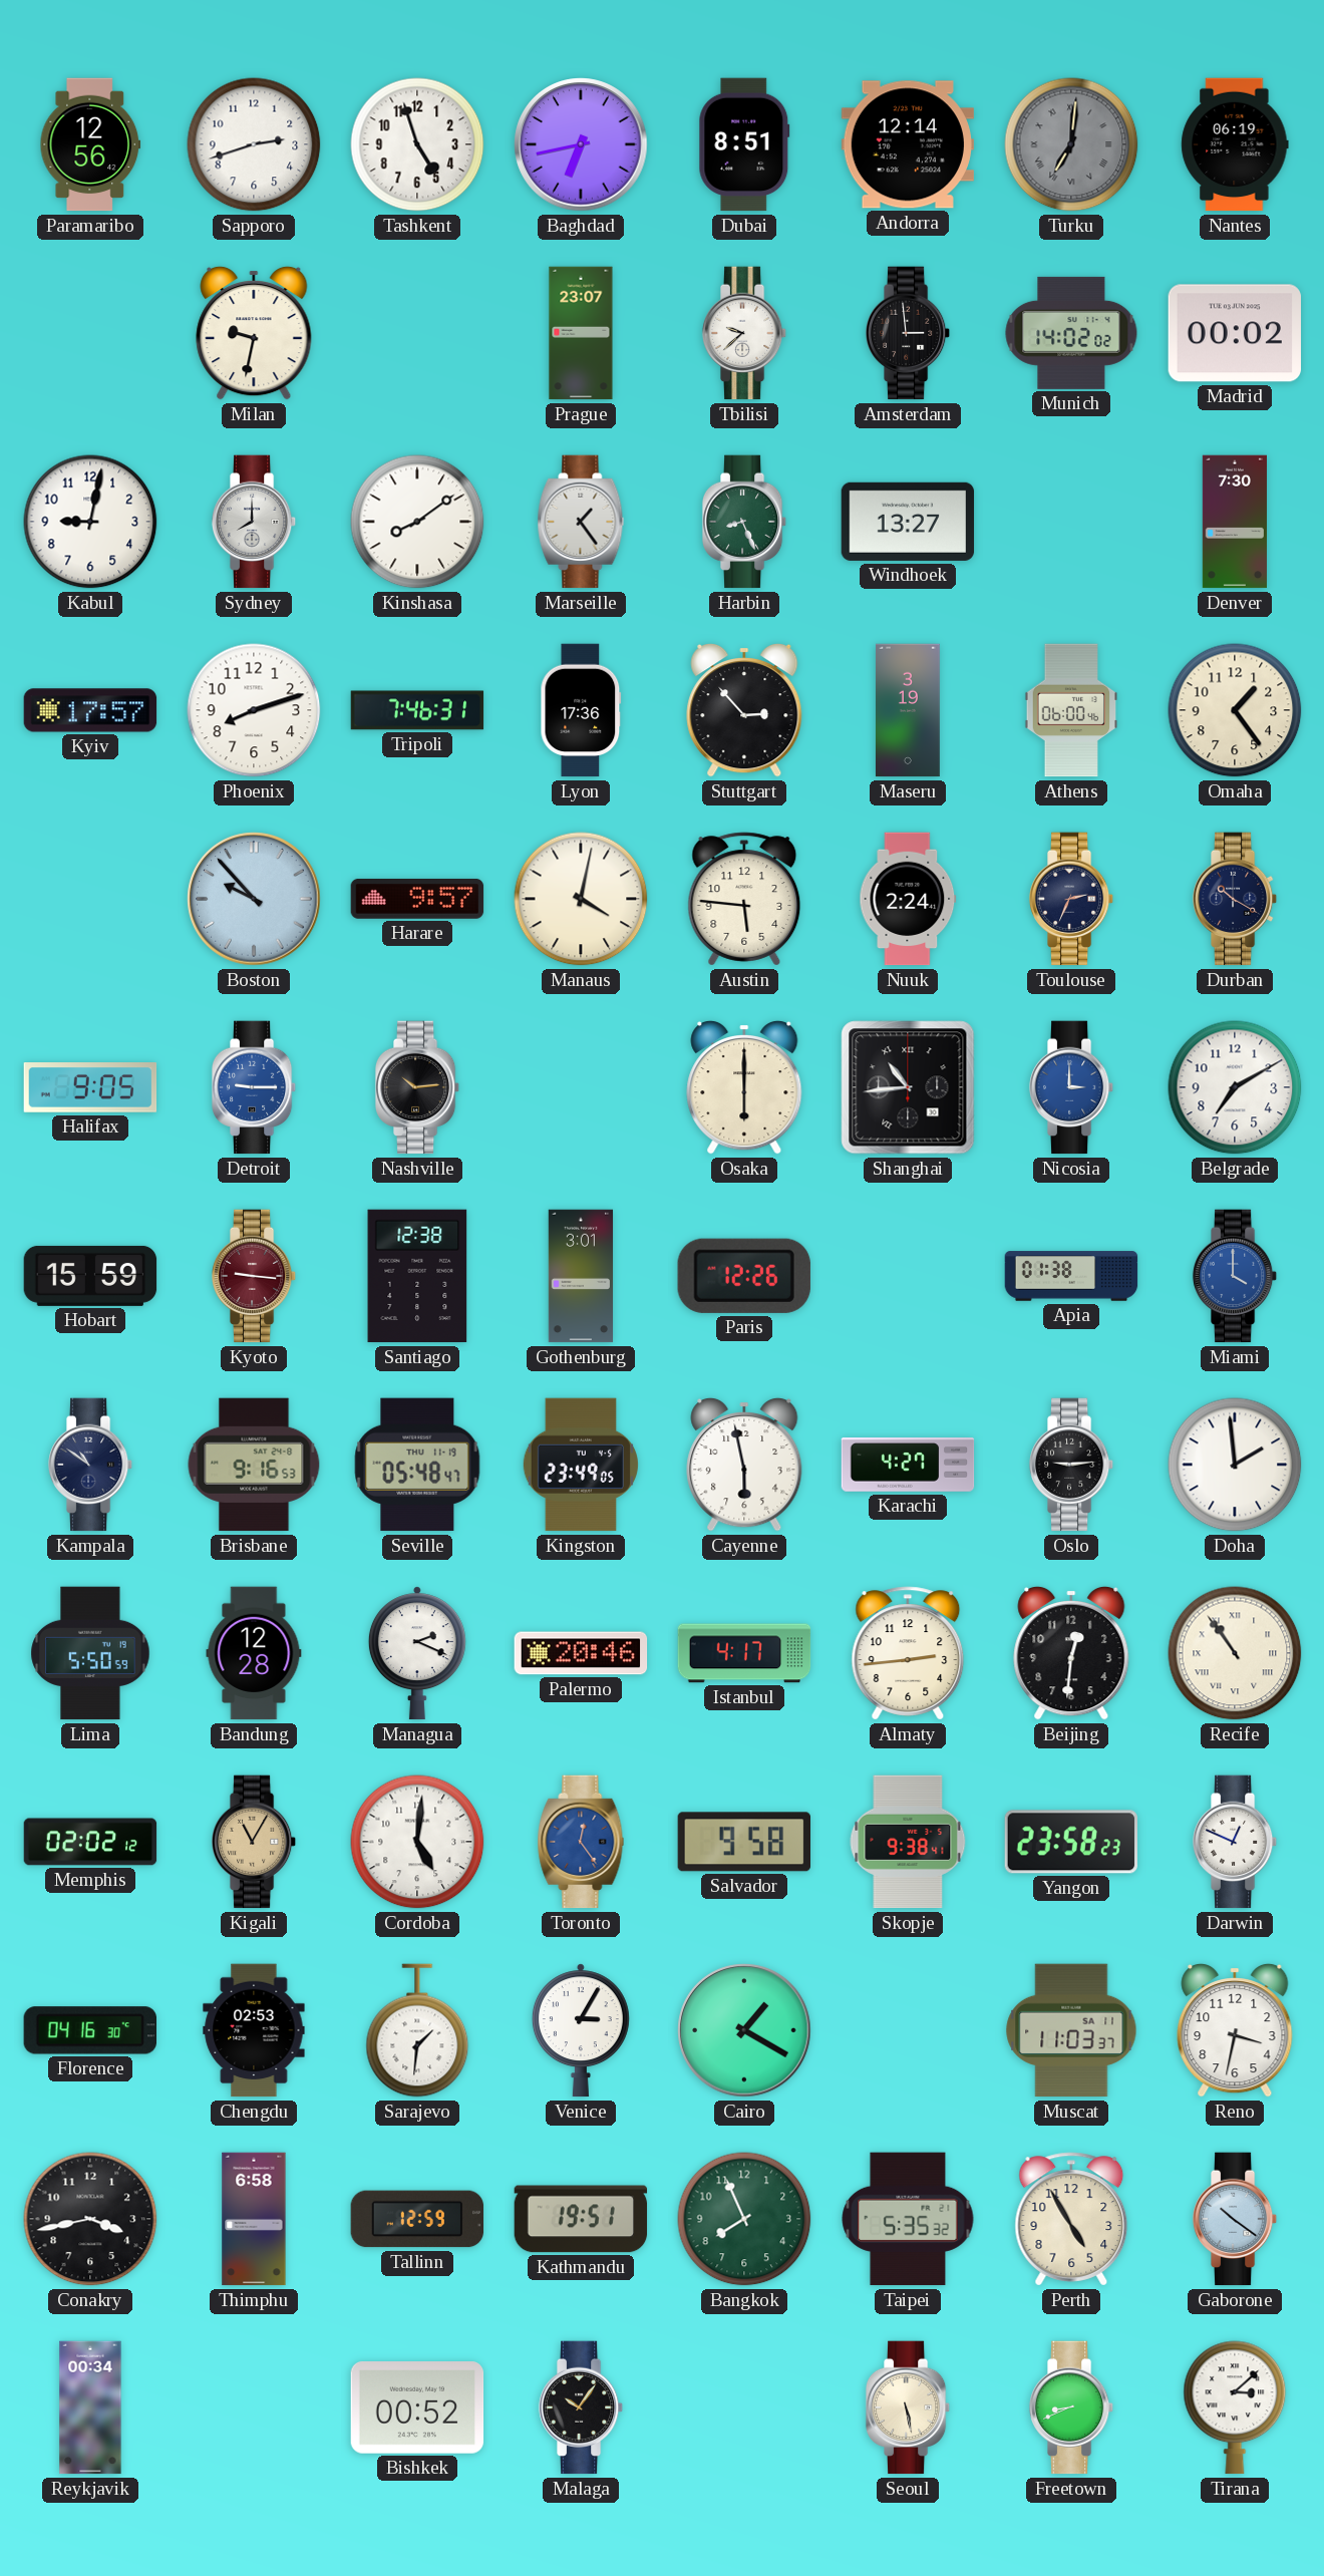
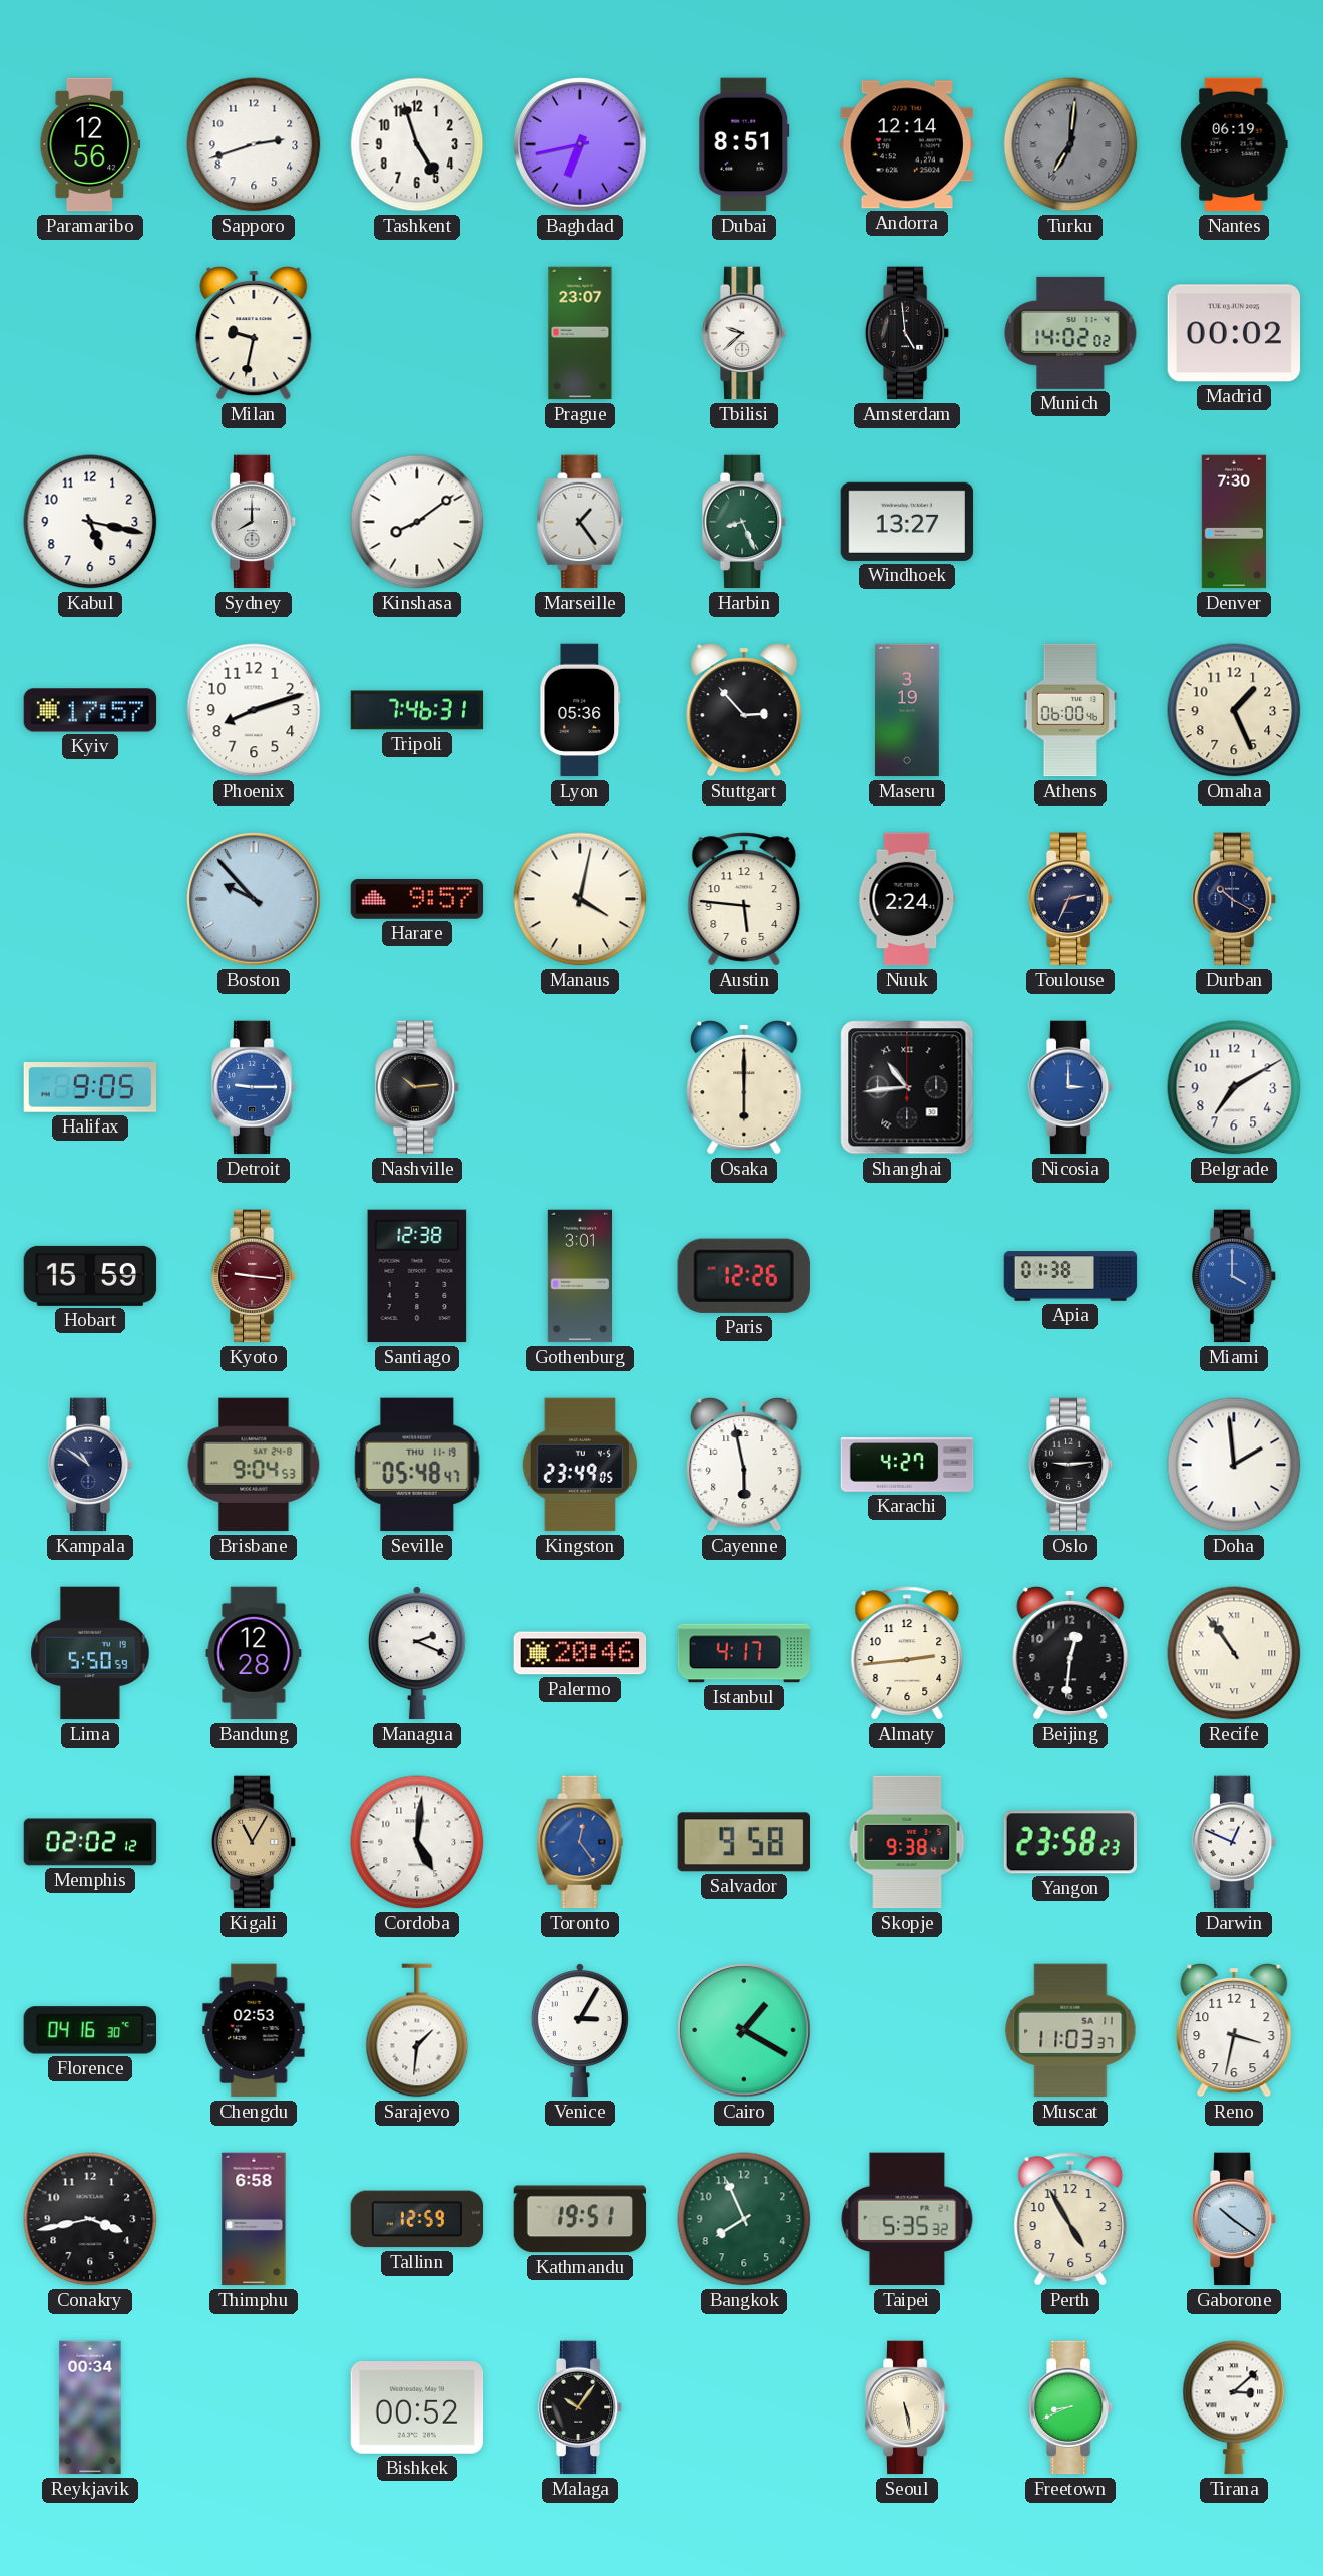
Amsterdam: 2:59 -> 4:59 (907, 333)
Kabul: 9:02 -> 5:17 (90, 522)
Lyon: 17:36 -> 05:36 (580, 710)
Omaha: 1:24 -> 1:26 (1234, 710)
Brisbane: 9:16 -> 9:04 (254, 1465)
